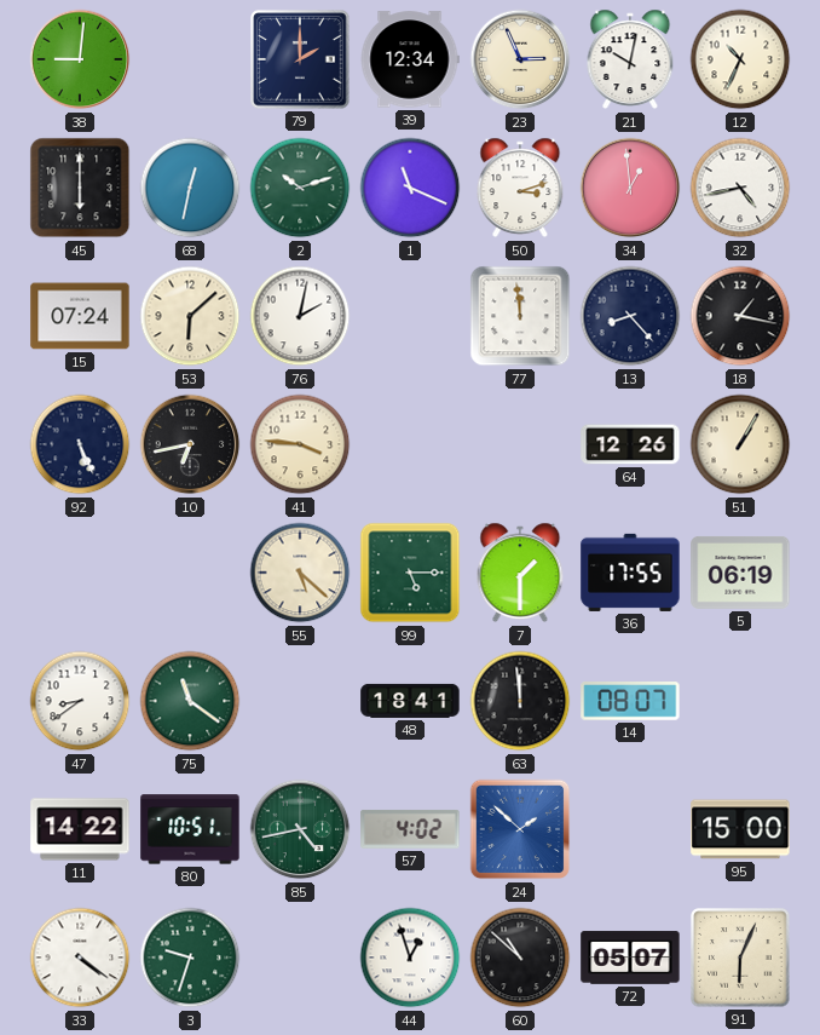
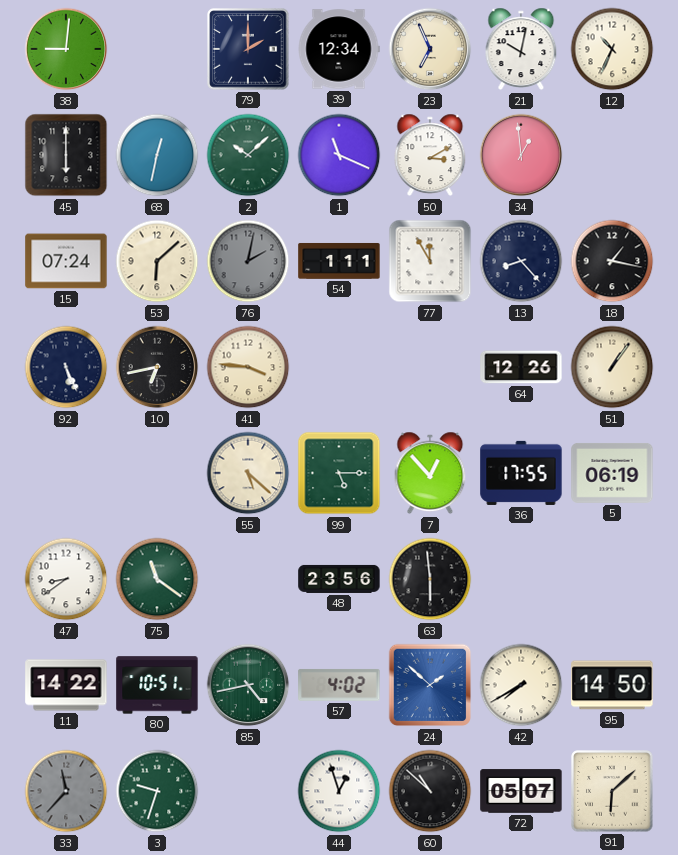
23: 2:56 -> 6:56 (430, 49)
2: 10:12 -> 10:08 (248, 155)
50: 3:12 -> 3:10 (430, 155)
32: 4:43 -> none (740, 188)
76 dial: white -> grey (248, 261)
54: none -> 1:11 (339, 261)
77: 11:59 -> 11:55 (430, 261)
51: 1:05 -> 1:06 (612, 367)
7: 1:30 -> 12:53 (430, 473)
48: 18:41 -> 23:56 (339, 579)
63: 11:59 -> 5:59 (430, 579)
14: 08:07 -> none (630, 701)
42: none -> 7:40 (521, 685)
95: 15:00 -> 14:50 (612, 685)
33: 4:21 -> 11:37 (66, 791)
33 dial: white -> grey (66, 791)
91: 6:04 -> 6:08 (612, 791)
